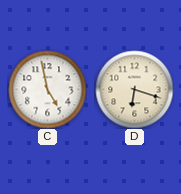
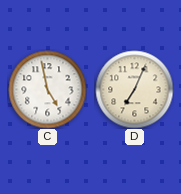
D: 6:18 -> 7:04 (134, 89)
